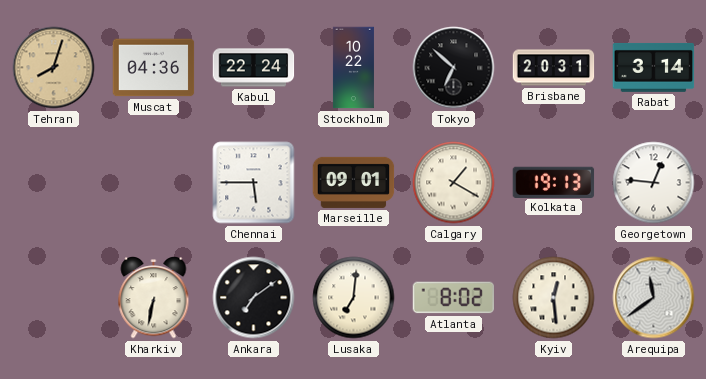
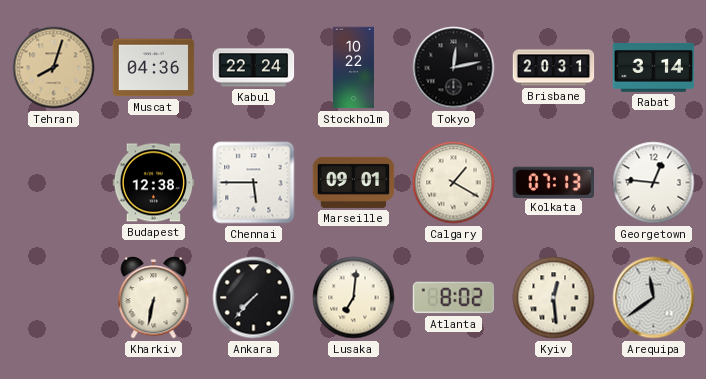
Tokyo: 6:52 -> 12:13 (454, 68)
Budapest: none -> 12:38 (154, 183)
Kolkata: 19:13 -> 07:13 (554, 182)
Ankara: 7:09 -> 7:37 (254, 298)
